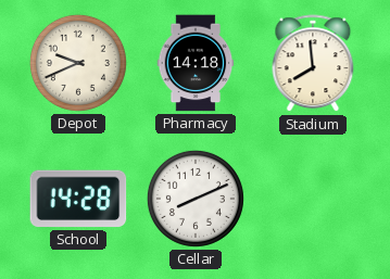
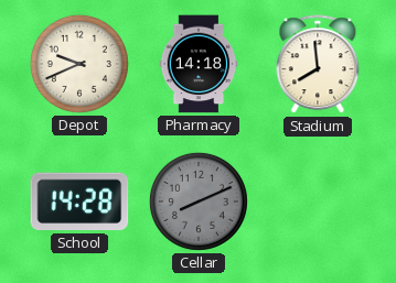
Cellar dial: white -> grey (199, 202)
